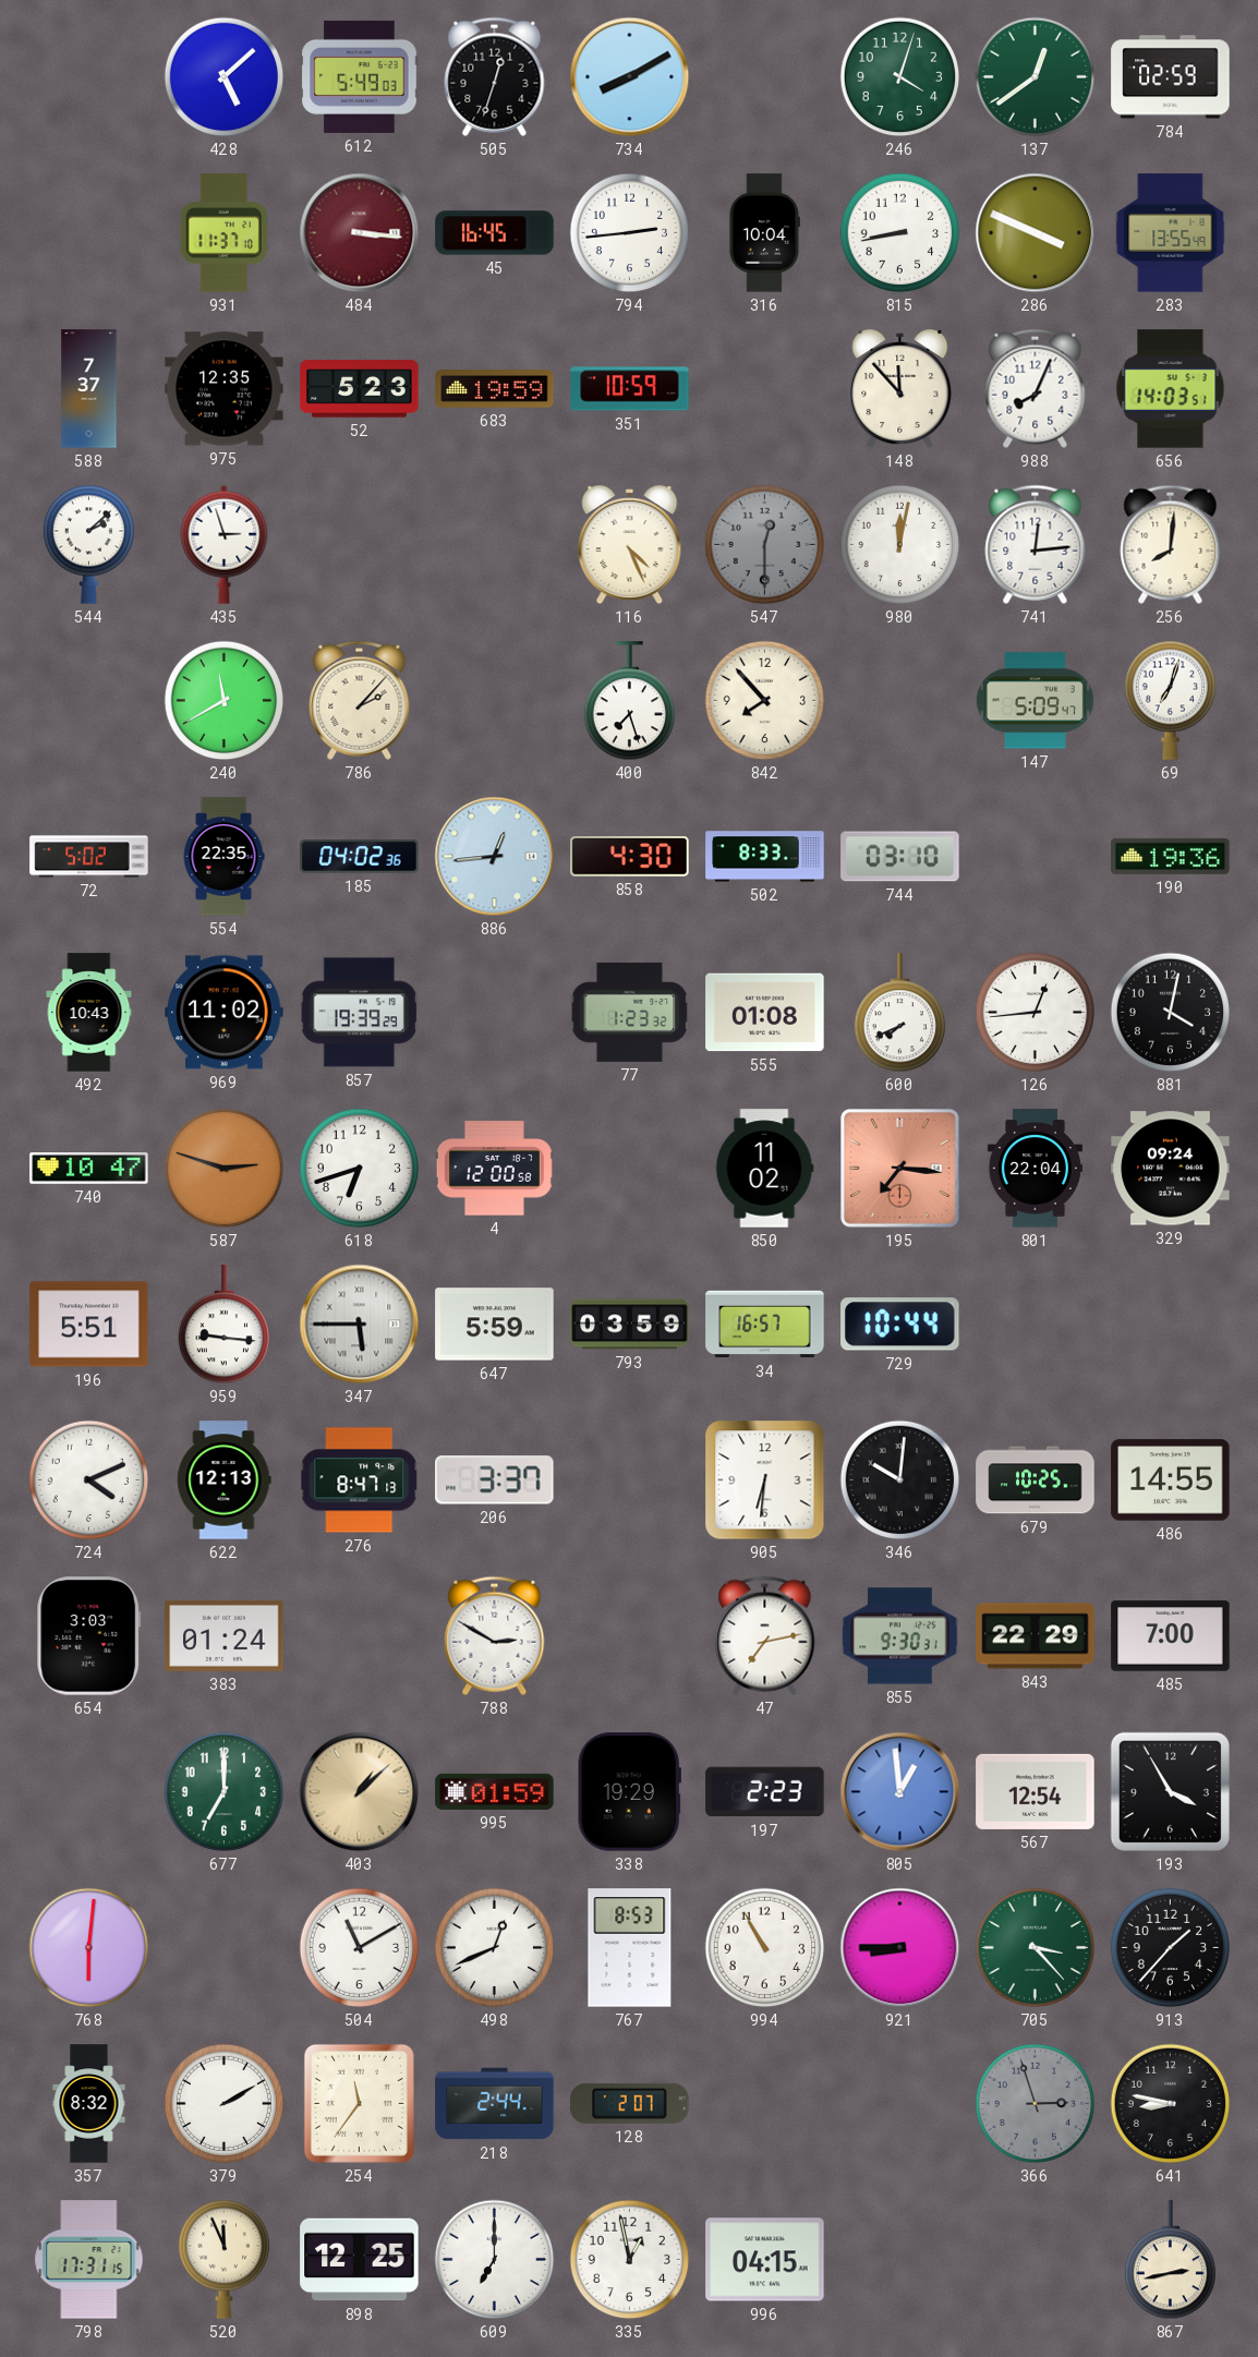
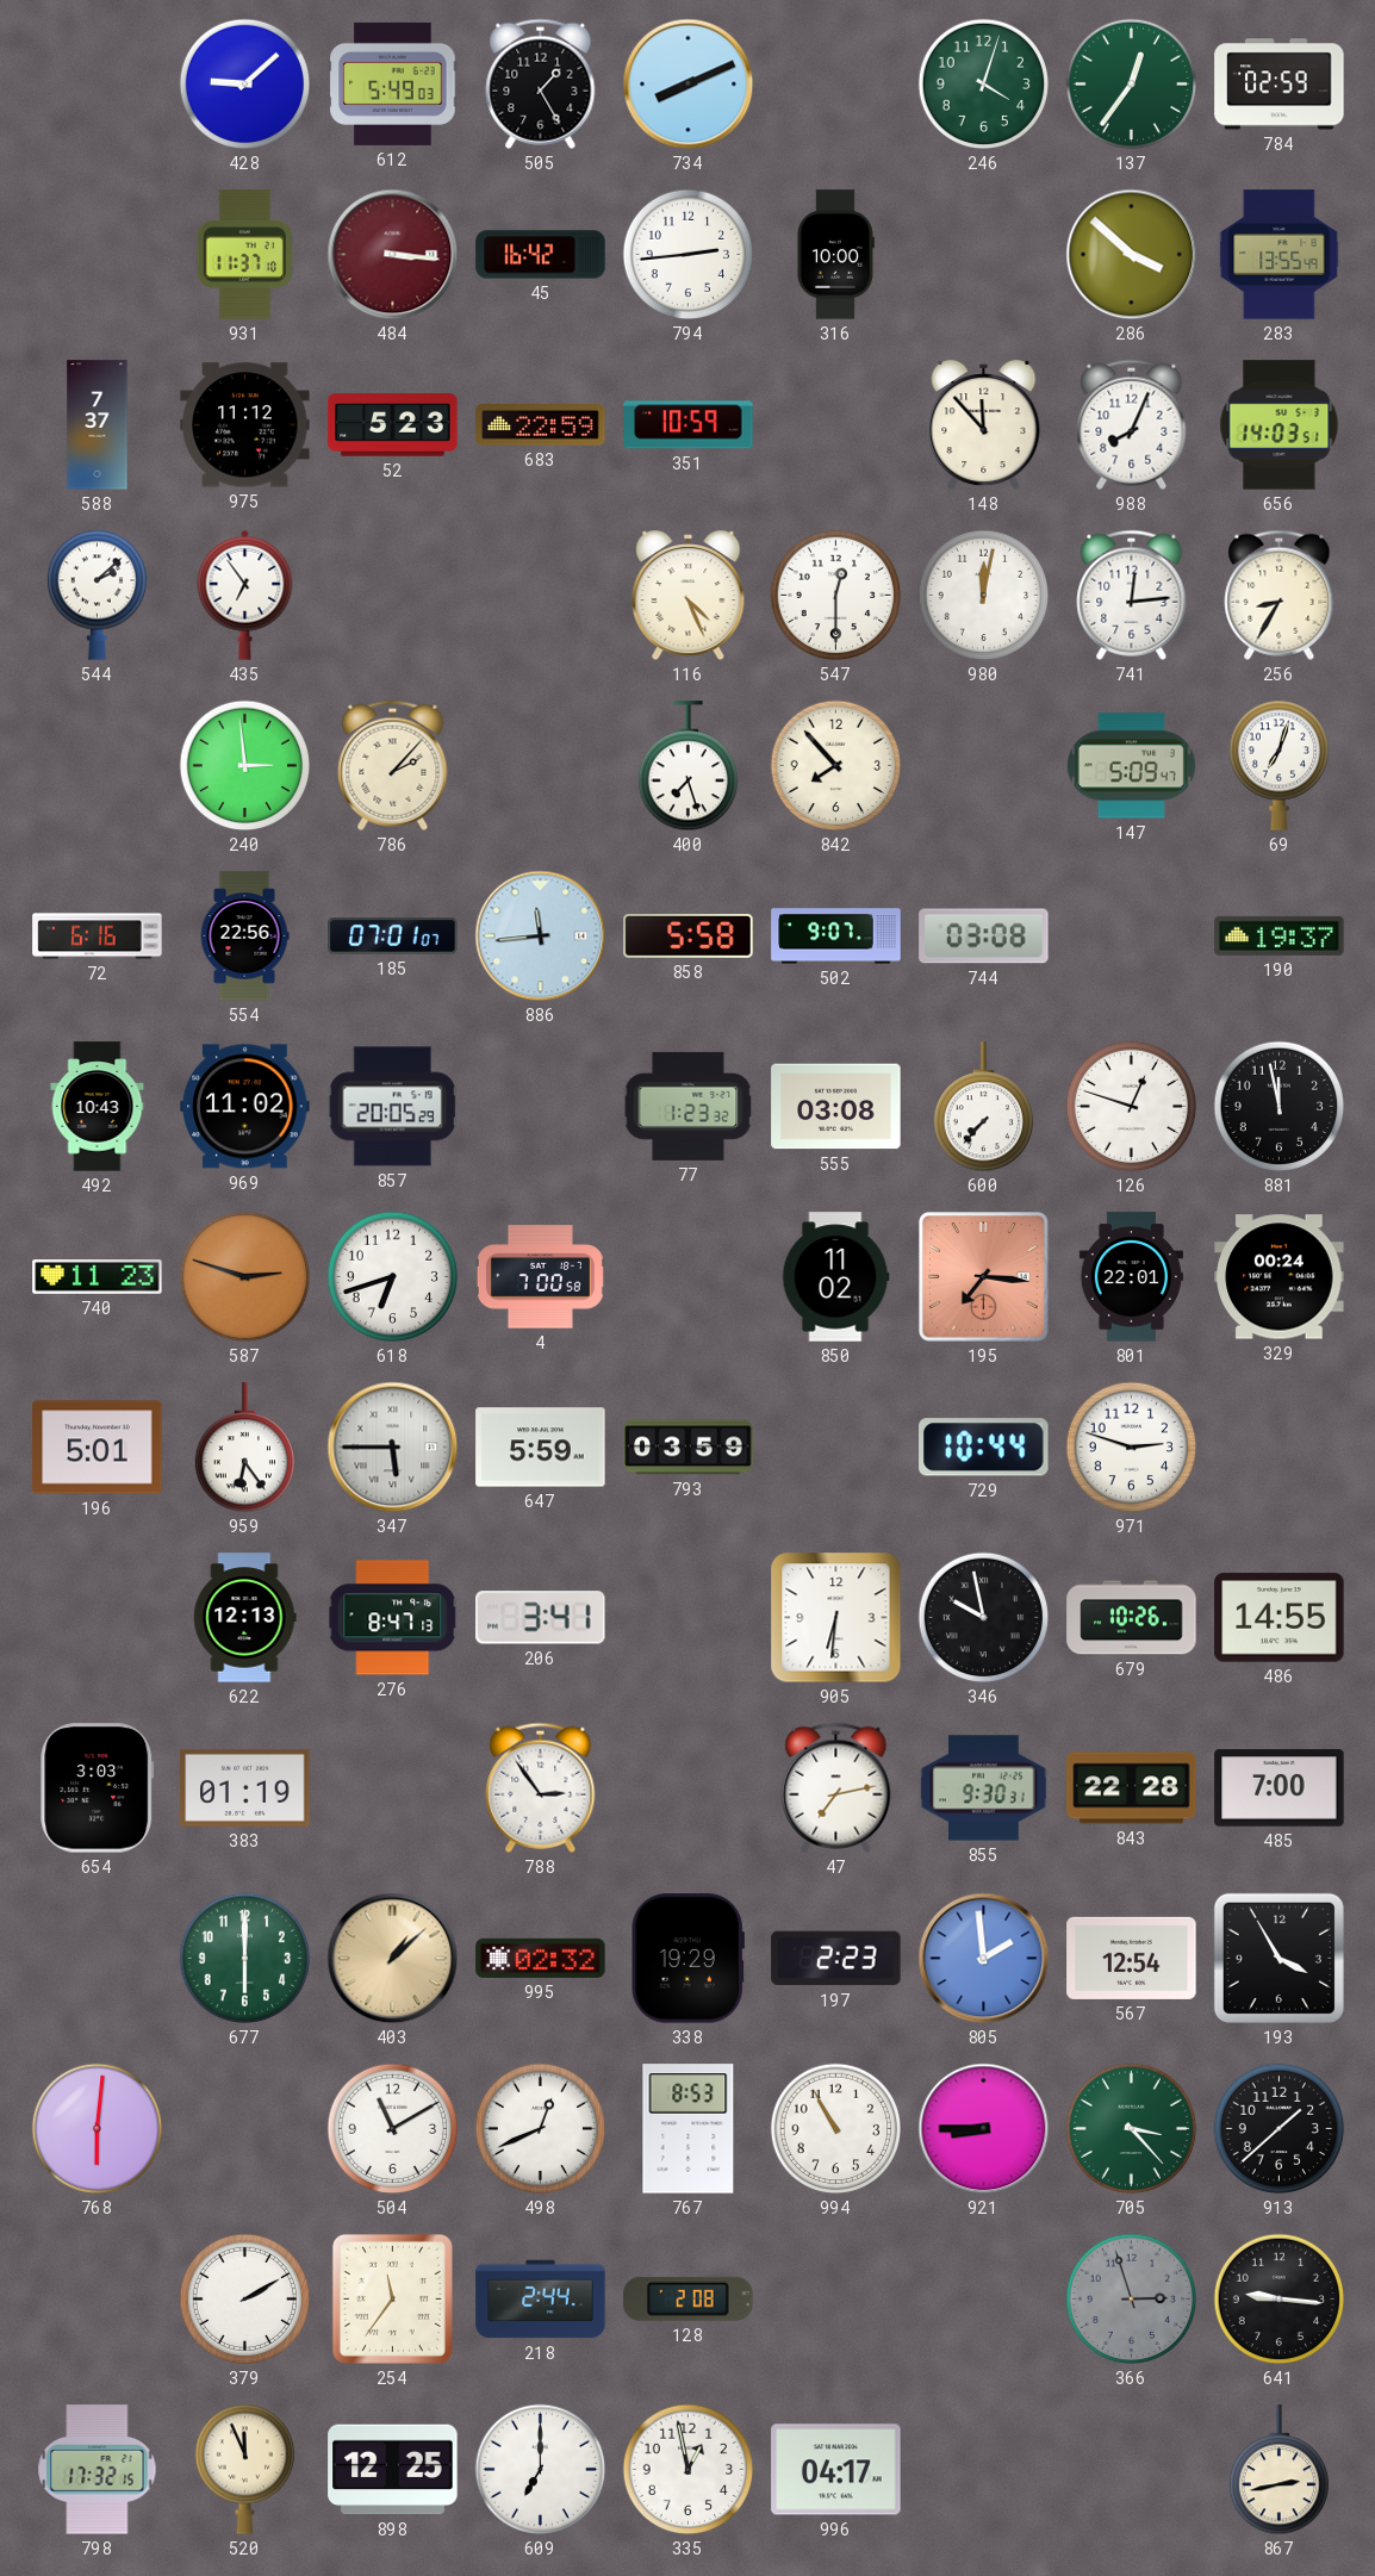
428: 5:08 -> 9:08 (245, 85)
505: 12:33 -> 1:25 (541, 83)
734: 8:10 -> 8:11 (689, 85)
137: 12:39 -> 12:36 (1132, 85)
45: 16:45 -> 16:42 (541, 255)
316: 10:04 -> 10:00 (835, 255)
815: 8:43 -> none (900, 233)
286: 3:49 -> 3:52 (1132, 255)
975: 12:35 -> 11:12 (245, 425)
683: 19:59 -> 22:59 (541, 425)
435: 2:57 -> 6:54 (245, 595)
547 dial: grey -> white (836, 596)
256: 8:01 -> 8:35 (1280, 595)
240: 11:40 -> 2:59 (245, 766)
72: 5:02 -> 6:16 (98, 937)
554: 22:35 -> 22:56 (244, 937)
185: 04:02 -> 07:01 (393, 937)
886: 12:44 -> 11:44 (541, 937)
858: 4:30 -> 5:58 (689, 937)
502: 8:33 -> 9:07 (836, 937)
744: 03:10 -> 03:08 (984, 937)
190: 19:36 -> 19:37 (1280, 935)
857: 19:39 -> 20:05 (392, 1107)
555: 01:08 -> 03:08 (836, 1107)
600: 7:41 -> 7:37 (983, 1107)
126: 12:44 -> 12:48 (1132, 1107)
881: 4:02 -> 11:58 (1280, 1107)
740: 10:47 -> 11:23 (98, 1277)
4: 12:00 -> 7:00 (540, 1277)
801: 22:04 -> 22:01 (1131, 1277)
329: 09:24 -> 00:24 (1280, 1277)
196: 5:51 -> 5:01 (98, 1448)
959: 9:16 -> 6:24 (244, 1448)
34: 16:57 -> none (765, 1325)
971: none -> 2:48 (1132, 1448)
724: 4:11 -> none (89, 1480)
206: 3:37 -> 3:41 (541, 1618)
346: 10:01 -> 9:58 (984, 1618)
679: 10:25 -> 10:26 (1132, 1618)
383: 01:24 -> 01:19 (245, 1787)
788: 2:50 -> 2:54 (541, 1787)
843: 22:29 -> 22:28 (1132, 1788)
677: 7:00 -> 6:00 (245, 1959)
995: 01:59 -> 02:32 (541, 1958)
805: 12:59 -> 1:59 (984, 1959)
913: 1:37 -> 1:38 (1280, 2129)
357: 8:32 -> none (89, 2104)
128: 2:07 -> 2:08 (689, 2298)
641: 8:47 -> 9:16 (1280, 2300)
798: 17:31 -> 17:32 (98, 2470)
996: 04:15 -> 04:17 (836, 2470)
